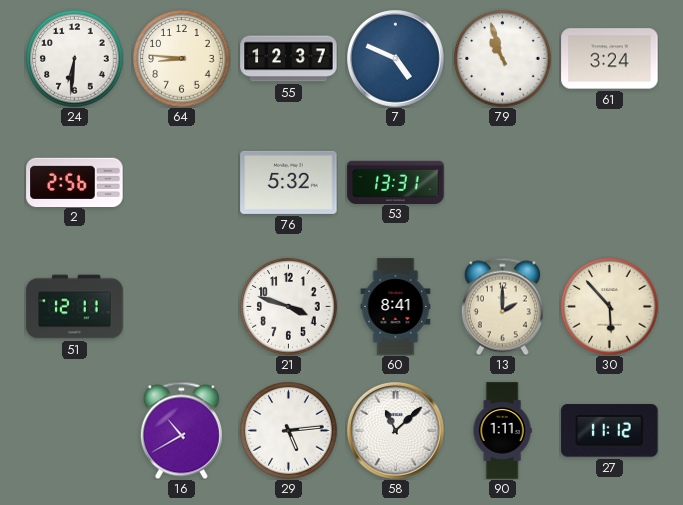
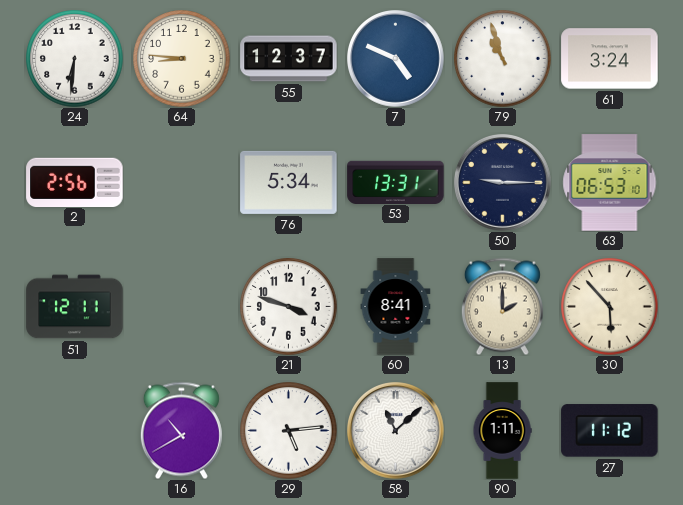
76: 5:32 -> 5:34 (289, 182)
50: none -> 9:15 (503, 183)
63: none -> 06:53 (610, 183)
